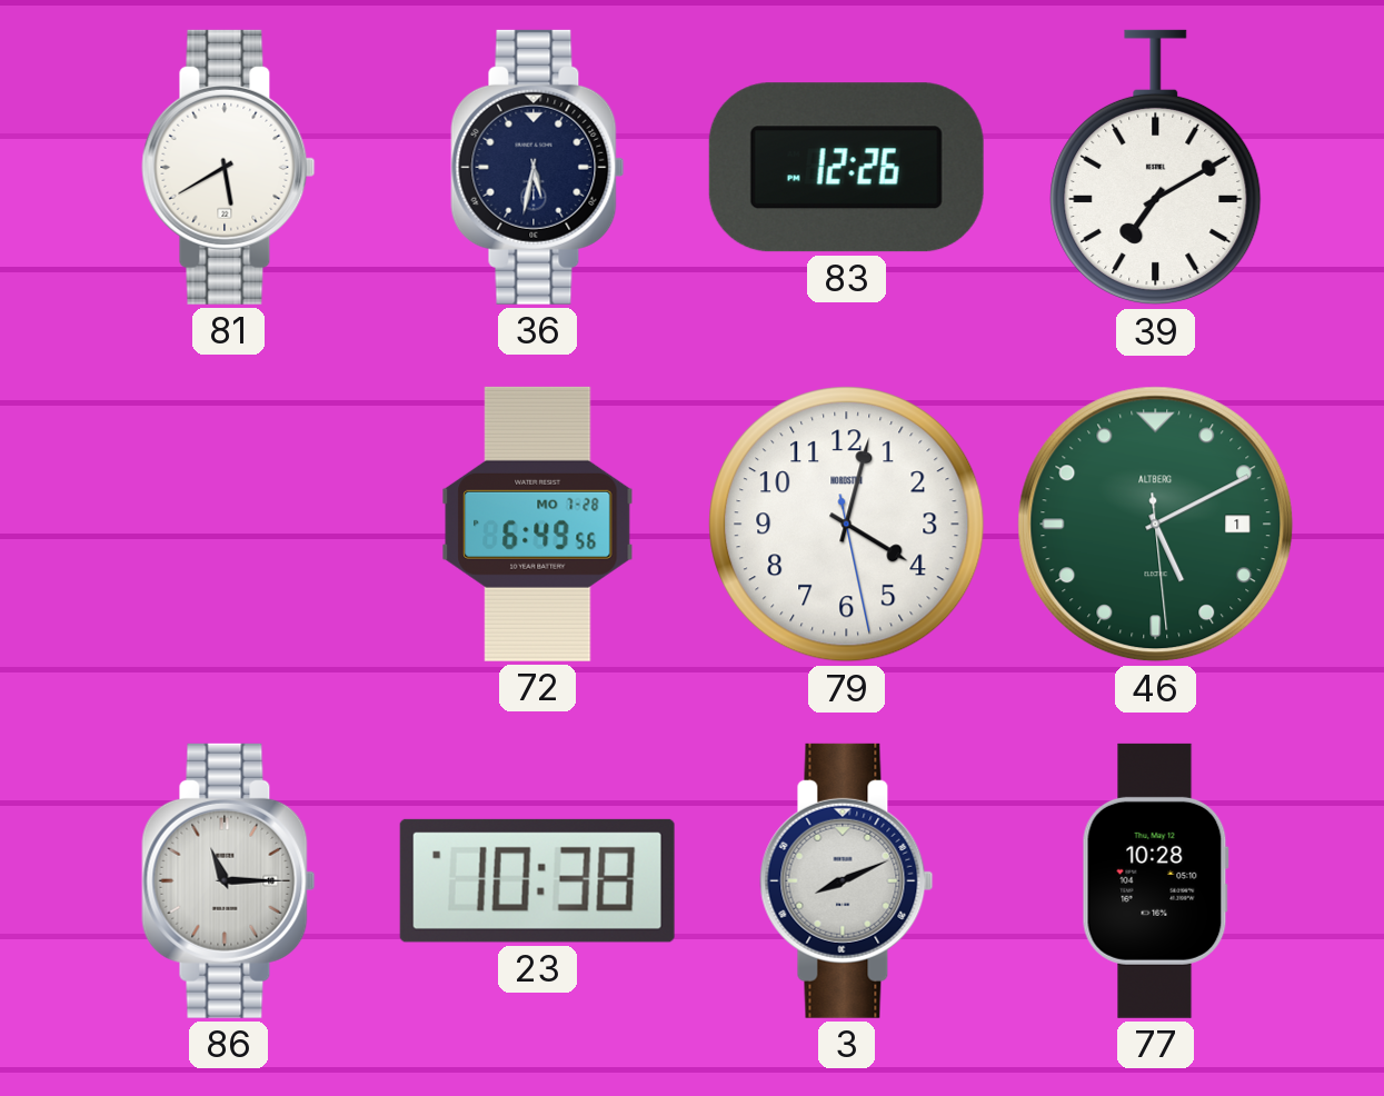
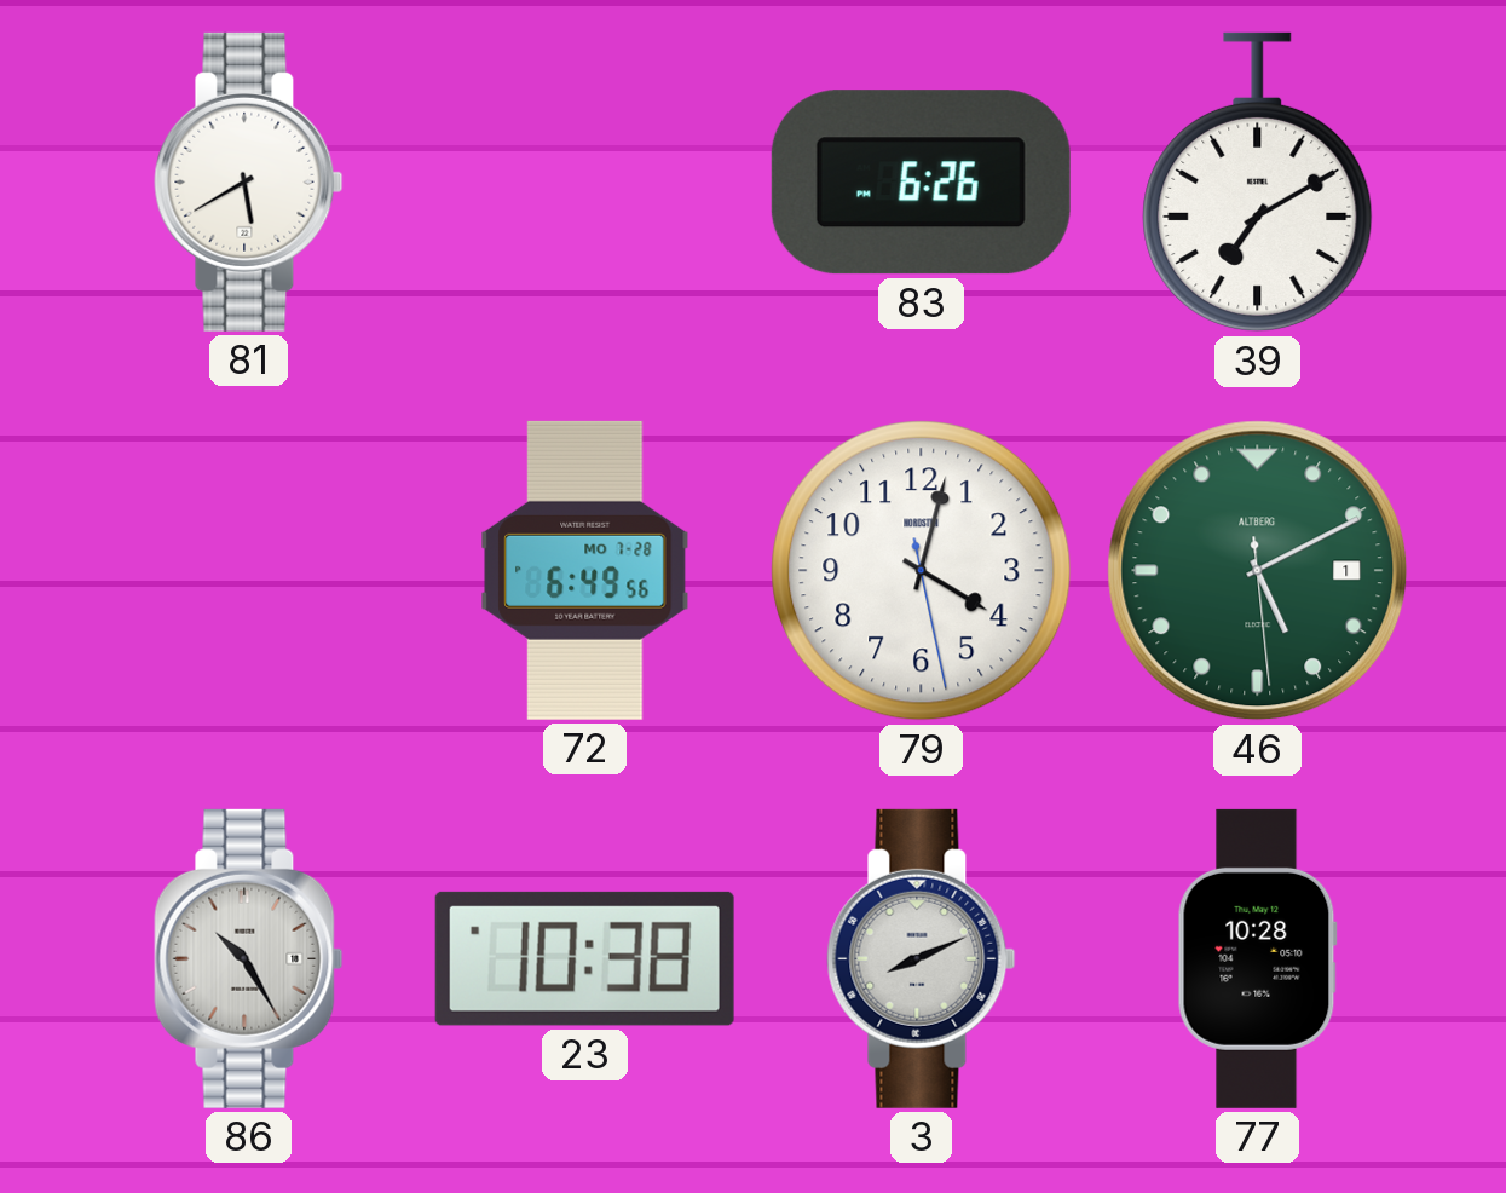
36: 5:32 -> none (538, 167)
83: 12:26 -> 6:26 (921, 183)
86: 11:15 -> 10:25 (249, 958)
